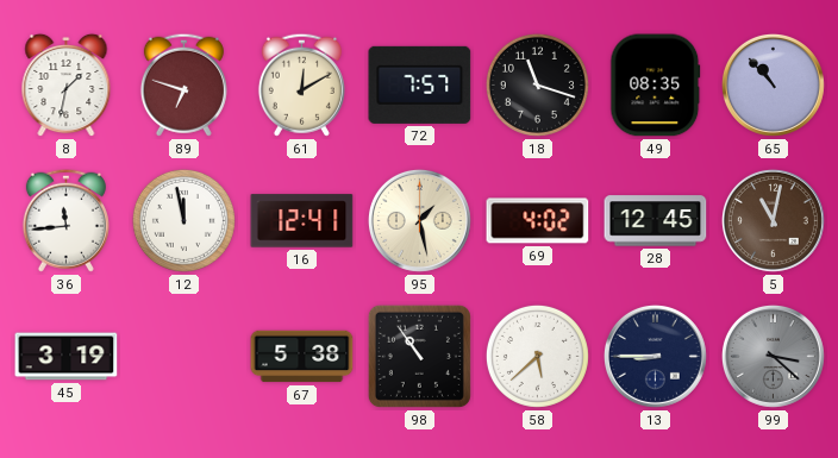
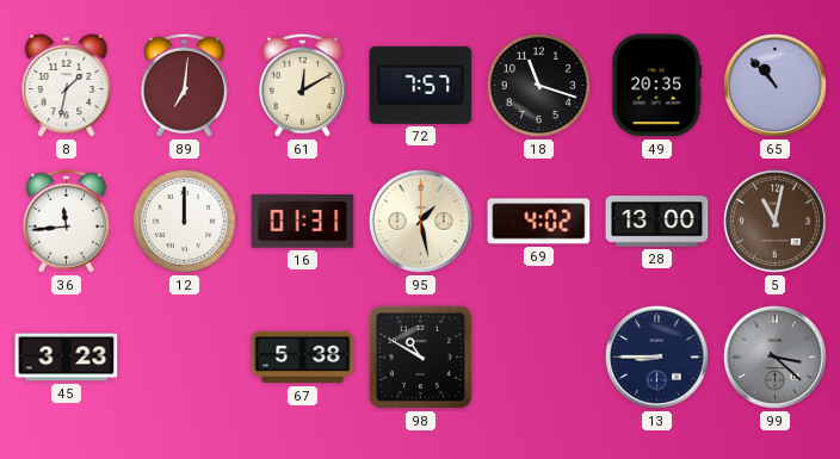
89: 6:48 -> 7:01 (184, 85)
49: 08:35 -> 20:35 (657, 86)
12: 11:58 -> 12:00 (184, 221)
16: 12:41 -> 01:31 (303, 222)
28: 12:45 -> 13:00 (657, 222)
45: 3:19 -> 3:23 (67, 358)
98: 10:54 -> 10:50 (420, 356)
58: 5:38 -> none (537, 356)
